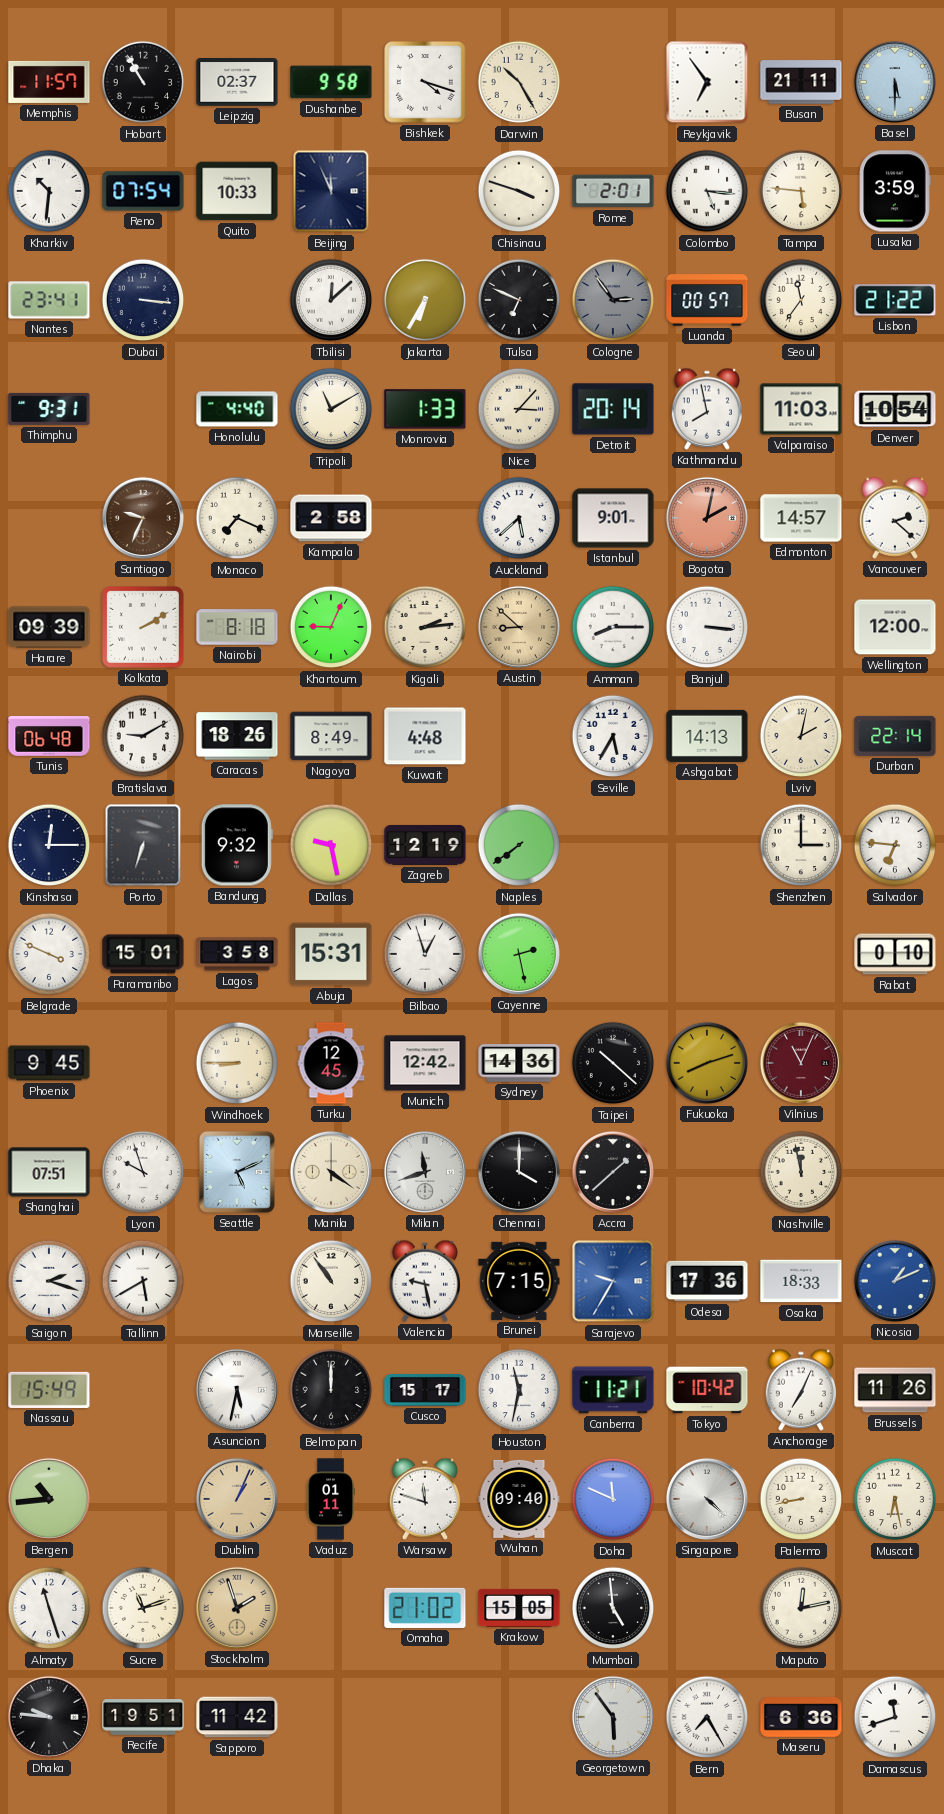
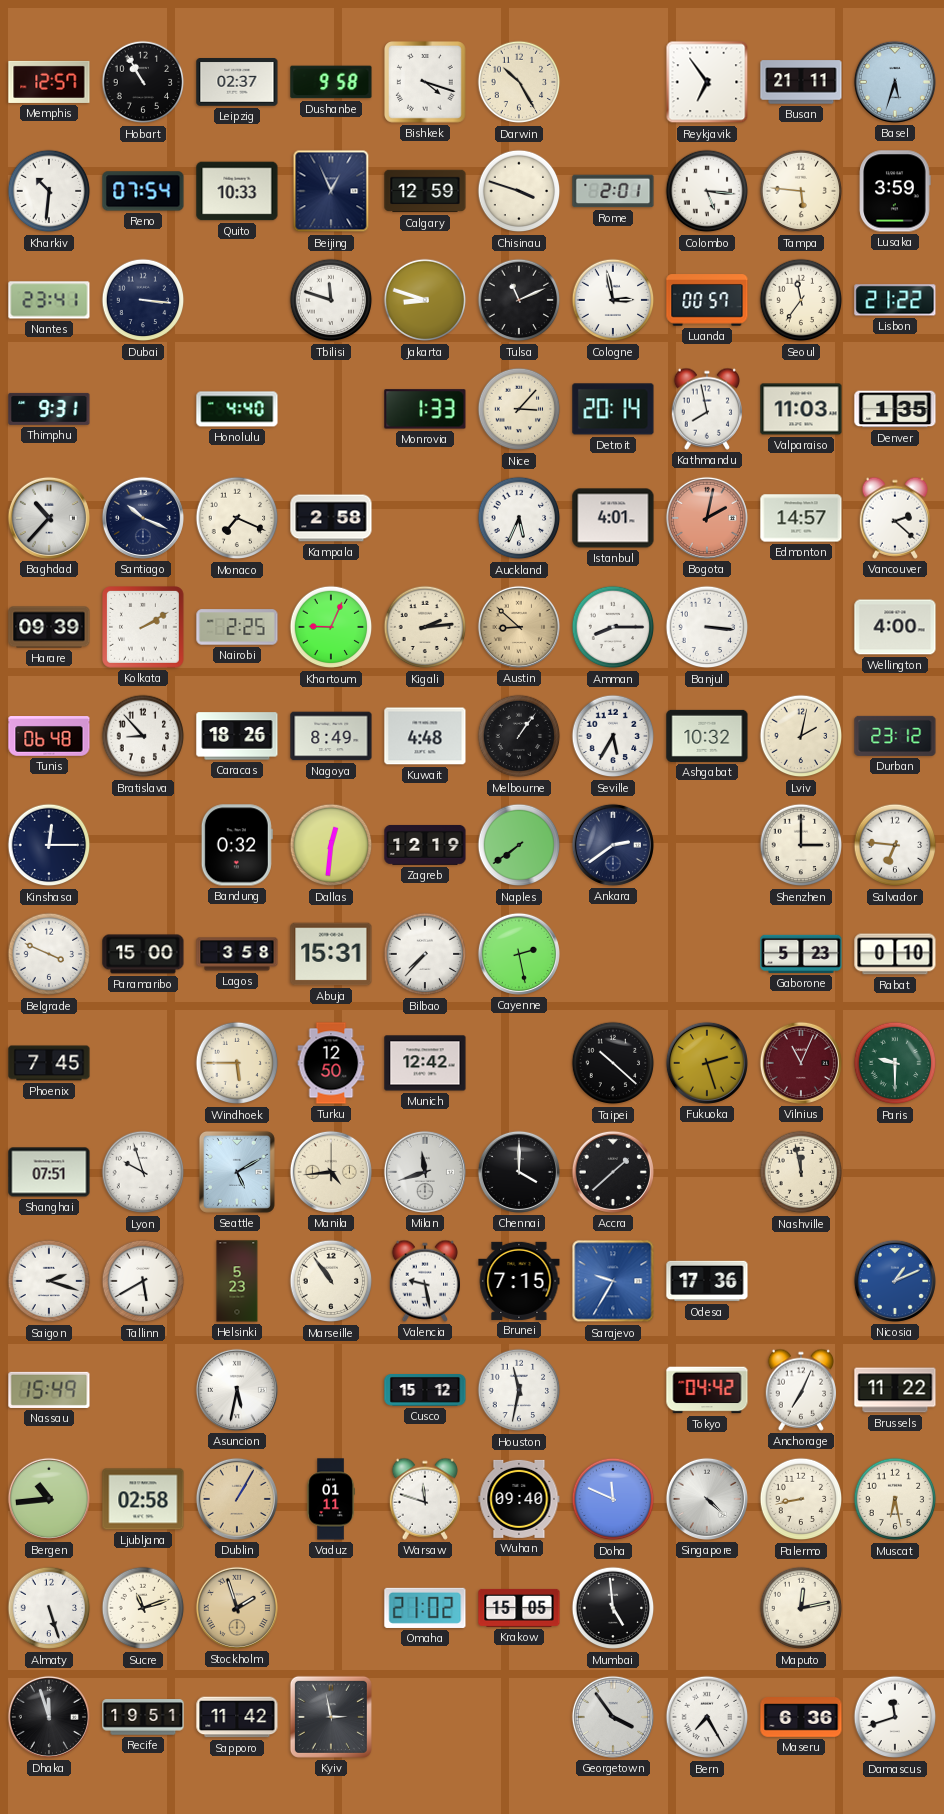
Memphis: 11:57 -> 12:57 (49, 82)
Basel: 5:30 -> 5:33 (895, 82)
Beijing: 11:56 -> 12:56 (331, 191)
Calgary: none -> 12:59 (425, 191)
Tbilisi: 12:08 -> 11:48 (331, 300)
Jakarta: 6:35 -> 8:48 (425, 300)
Tulsa: 6:49 -> 11:11 (519, 300)
Cologne: 2:54 -> 2:58 (613, 300)
Cologne dial: grey -> white (613, 300)
Tripoli: 11:10 -> none (331, 409)
Denver: 10:54 -> 1:35 (895, 409)
Baghdad: none -> 10:37 (49, 518)
Santiago: 9:34 -> 10:19 (143, 518)
Santiago dial: brown -> navy (143, 518)
Auckland: 5:38 -> 5:34 (519, 518)
Istanbul: 9:01 -> 4:01 (613, 518)
Nairobi: 8:18 -> 2:25 (237, 627)
Wellington: 12:00 -> 4:00 (895, 627)
Bratislava: 9:10 -> 8:53 (143, 736)
Melbourne: none -> 1:06 (519, 736)
Ashgabat: 14:13 -> 10:32 (707, 736)
Durban: 22:14 -> 23:12 (895, 736)
Porto: 6:33 -> none (143, 845)
Bandung: 9:32 -> 0:32 (237, 845)
Dallas: 9:28 -> 12:31 (331, 845)
Ankara: none -> 2:39 (613, 845)
Paramaribo: 15:01 -> 15:00 (143, 954)
Bilbao: 12:57 -> 7:37 (425, 954)
Gaborone: none -> 5:23 (801, 954)
Phoenix: 9:45 -> 7:45 (49, 1063)
Windhoek: 8:45 -> 5:45 (237, 1063)
Turku: 12:45 -> 12:50 (331, 1063)
Sydney: 14:36 -> none (519, 1063)
Fukuoka: 8:12 -> 2:27 (707, 1063)
Paris: none -> 9:30 (895, 1063)
Seattle: 5:11 -> 5:10 (237, 1172)
Manila: 4:21 -> 4:44 (331, 1172)
Helsinki: none -> 5:23 (237, 1281)
Osaka: 18:33 -> none (801, 1281)
Belmopan: 12:00 -> none (331, 1390)
Cusco: 15:17 -> 15:12 (425, 1391)
Canberra: 11:21 -> none (613, 1390)
Tokyo: 10:42 -> 04:42 (707, 1390)
Brussels: 11:26 -> 11:22 (895, 1390)
Ljubljana: none -> 02:58 (143, 1499)
Dublin: 1:04 -> 1:05 (237, 1499)
Almaty: 11:27 -> 5:27 (49, 1608)
Dhaka: 9:46 -> 11:57 (49, 1717)
Kyiv: none -> 2:58 (331, 1717)
Georgetown: 5:54 -> 3:54 (613, 1717)
